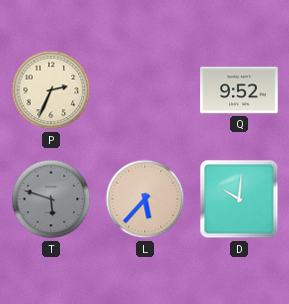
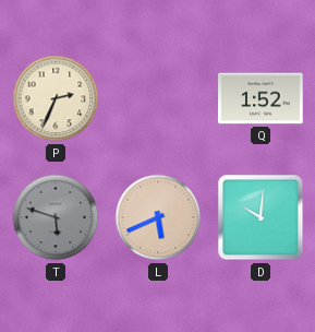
Q: 9:52 -> 1:52 (261, 98)
L: 5:37 -> 5:41 (158, 217)
